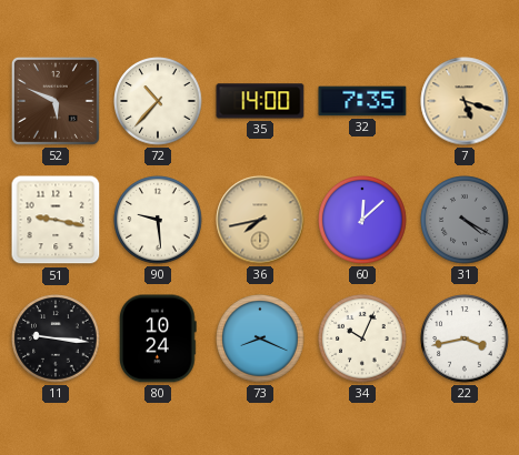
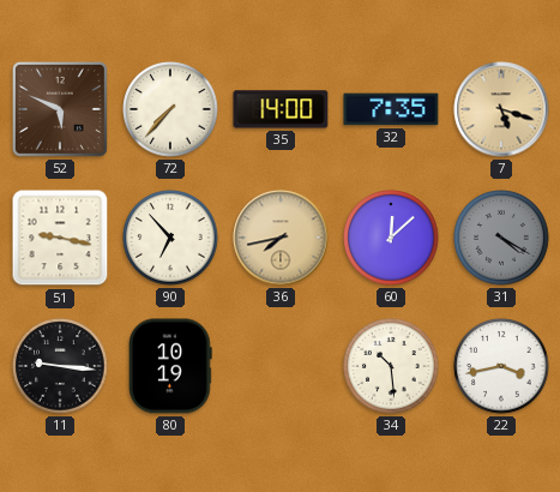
72: 10:37 -> 7:37 (170, 109)
90: 9:29 -> 6:53 (170, 238)
80: 10:24 -> 10:19 (171, 366)
73: 8:19 -> none (260, 338)
34: 10:04 -> 10:29 (391, 366)
